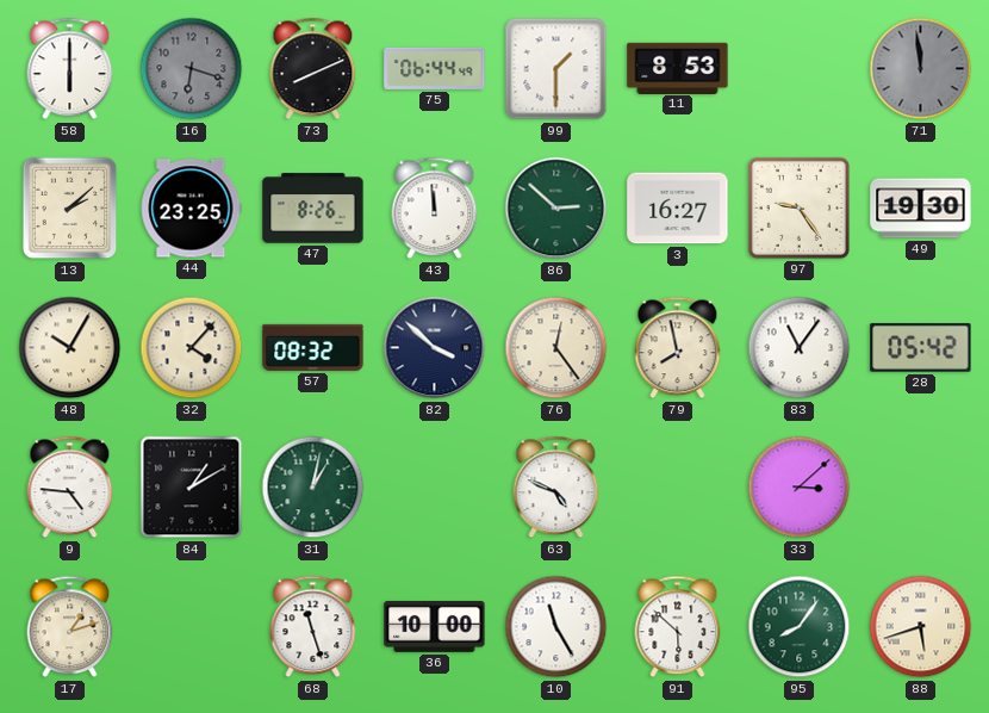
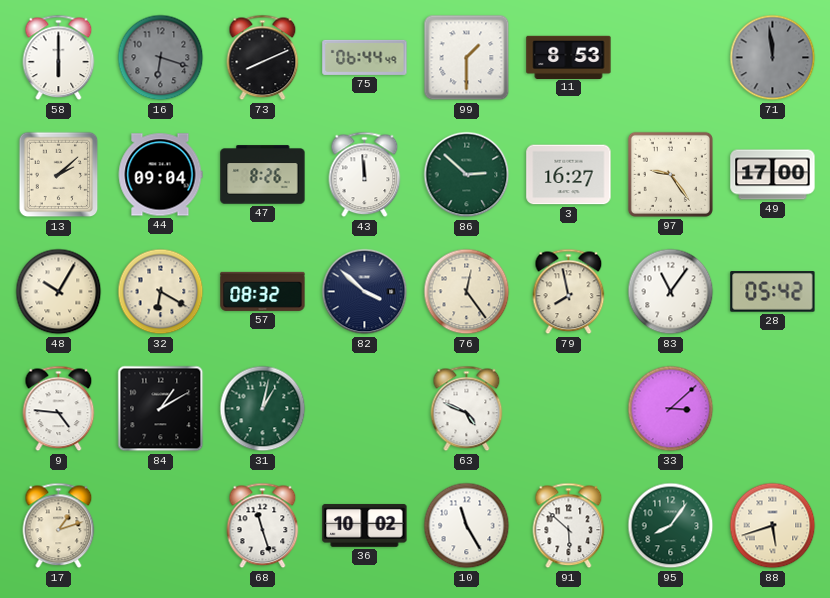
44: 23:25 -> 09:04 (160, 175)
49: 19:30 -> 17:00 (773, 175)
32: 4:07 -> 6:20 (161, 292)
36: 10:00 -> 10:02 (365, 525)
